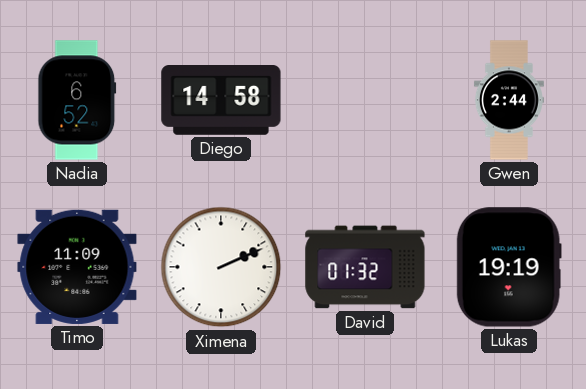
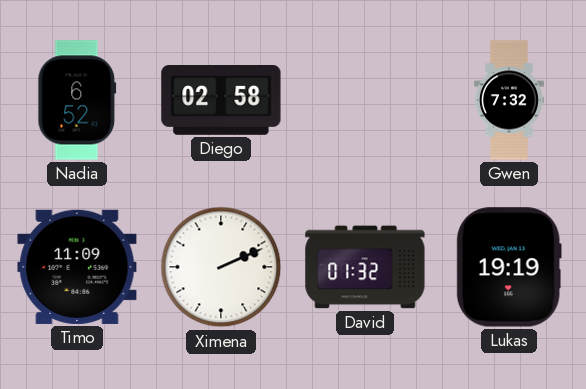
Diego: 14:58 -> 02:58 (221, 101)
Gwen: 2:44 -> 7:32 (509, 100)
